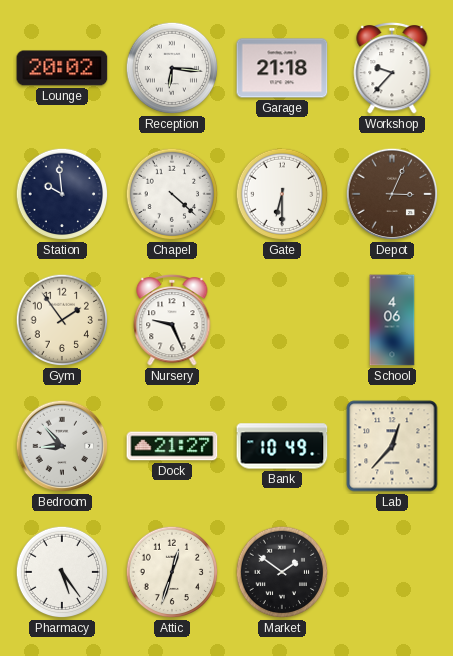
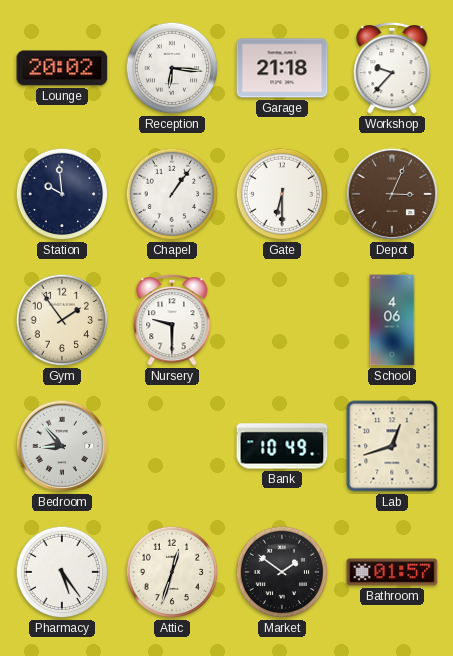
Chapel: 4:22 -> 1:06 (172, 194)
Nursery: 9:26 -> 9:30 (172, 320)
Dock: 21:27 -> none (172, 446)
Lab: 12:37 -> 12:42 (392, 446)
Bathroom: none -> 01:57 (392, 572)
